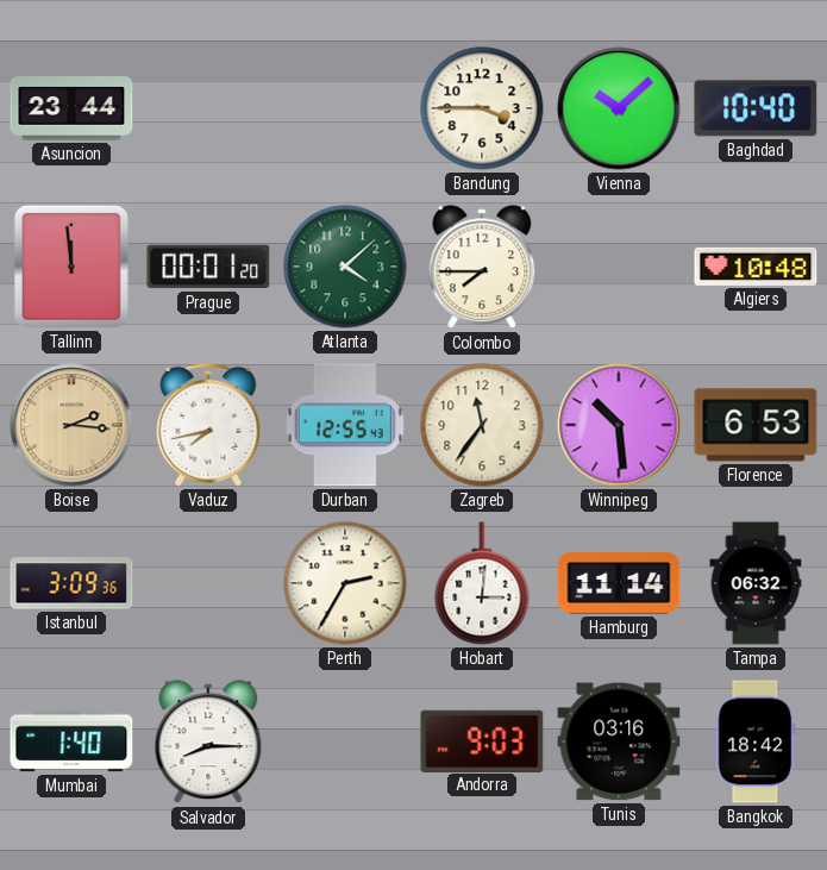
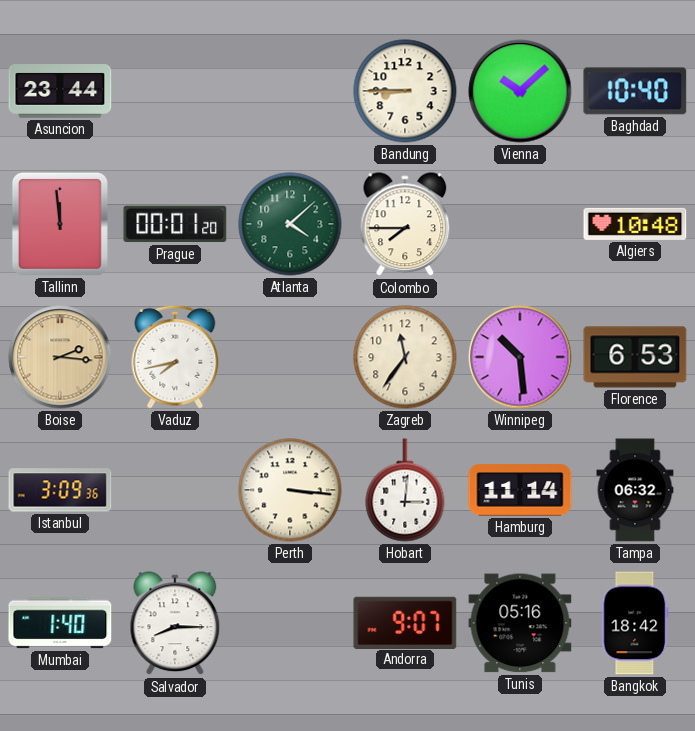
Bandung: 3:45 -> 8:45 (405, 91)
Durban: 12:55 -> none (345, 425)
Perth: 2:35 -> 3:16 (290, 490)
Andorra: 9:03 -> 9:07 (405, 622)
Tunis: 03:16 -> 05:16 (520, 623)
